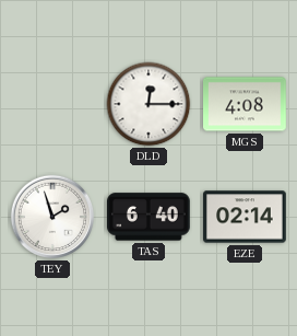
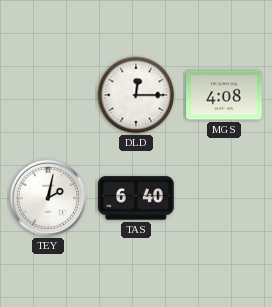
TEY: 1:57 -> 2:02 (48, 198)
EZE: 02:14 -> none (245, 217)
